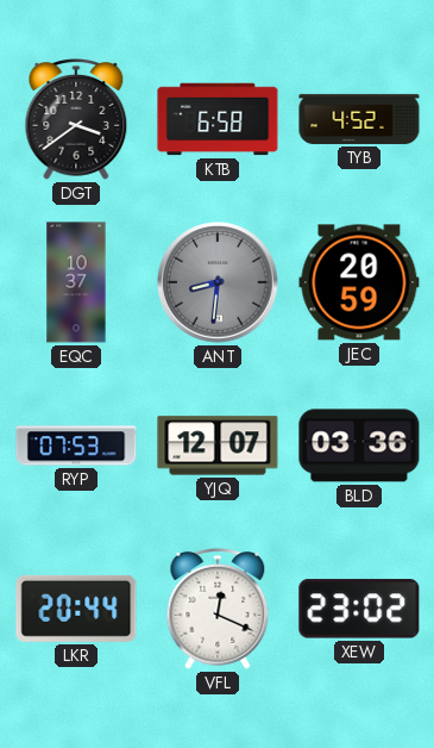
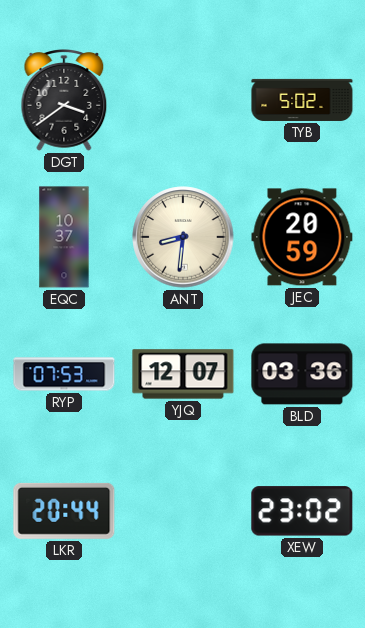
KTB: 6:58 -> none (218, 119)
TYB: 4:52 -> 5:02 (302, 100)
ANT dial: grey -> cream (183, 237)
VFL: 12:19 -> none (218, 610)
